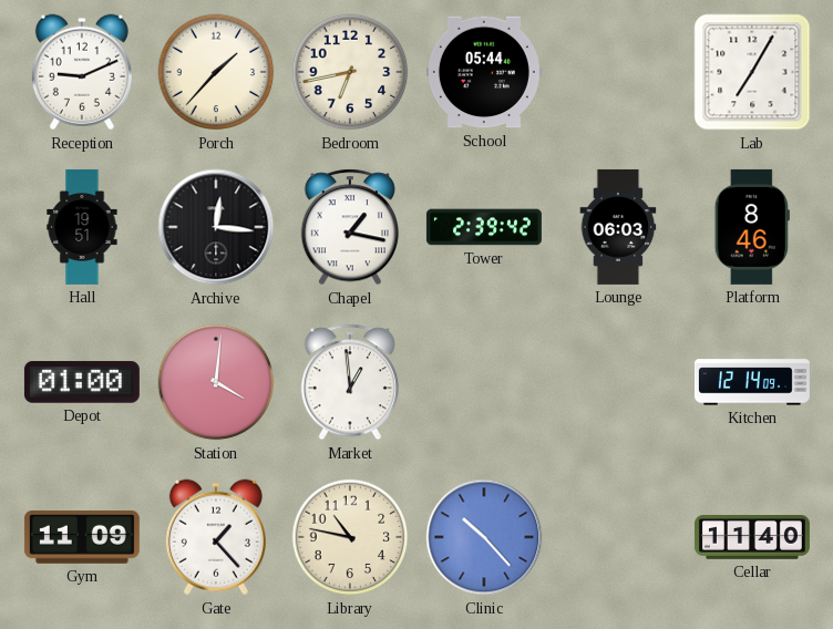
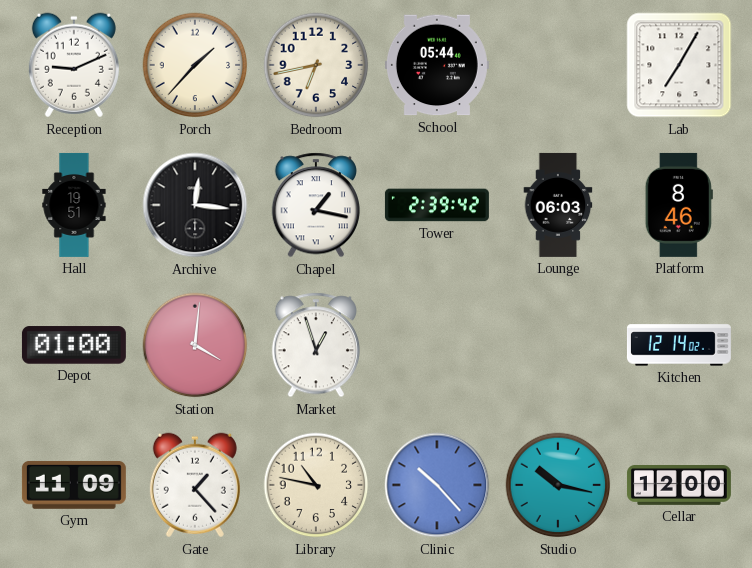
Market: 12:59 -> 12:57 (315, 345)
Kitchen: 12:14:09 -> 12:14:02 (679, 345)
Studio: none -> 10:17 (558, 485)
Cellar: 11:40 -> 12:00 (679, 486)
